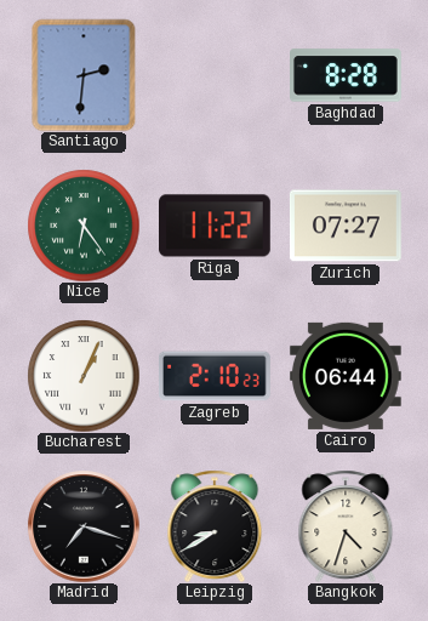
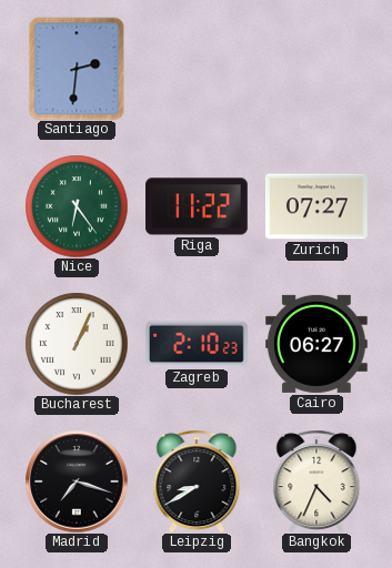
Baghdad: 8:28 -> none (347, 75)
Cairo: 06:44 -> 06:27 (318, 344)
Bangkok: 4:33 -> 4:34 (316, 481)
